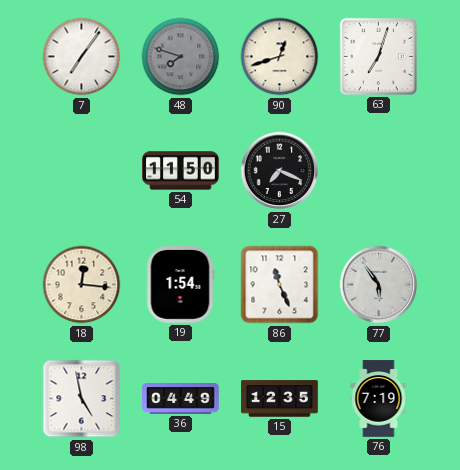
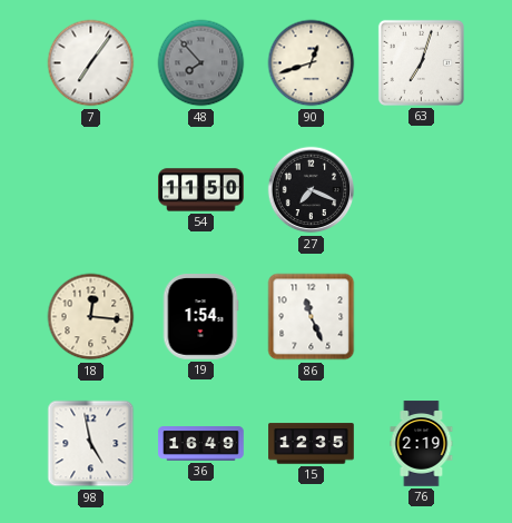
48: 7:48 -> 7:53 (201, 63)
77: 5:54 -> none (379, 285)
36: 04:49 -> 16:49 (201, 444)
76: 7:19 -> 2:19 (422, 444)
